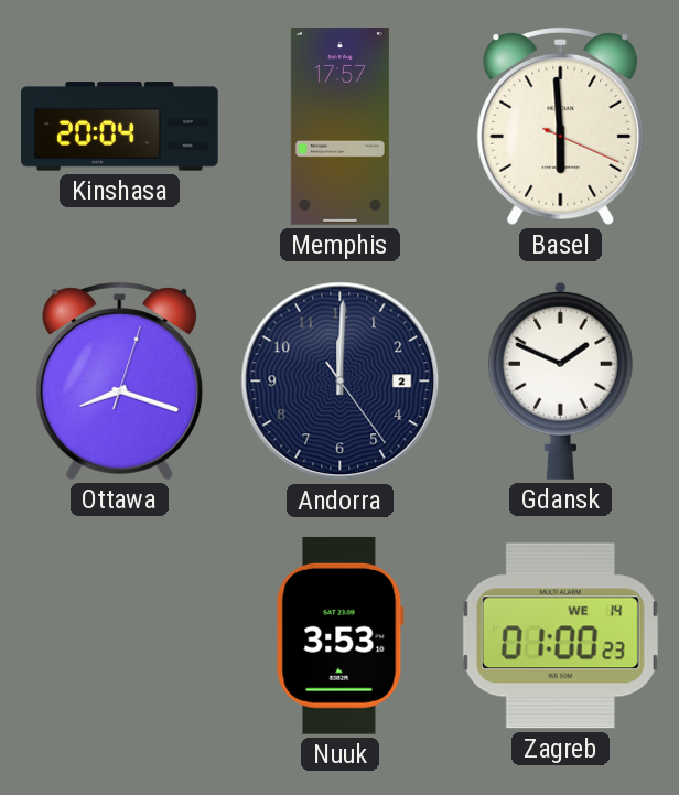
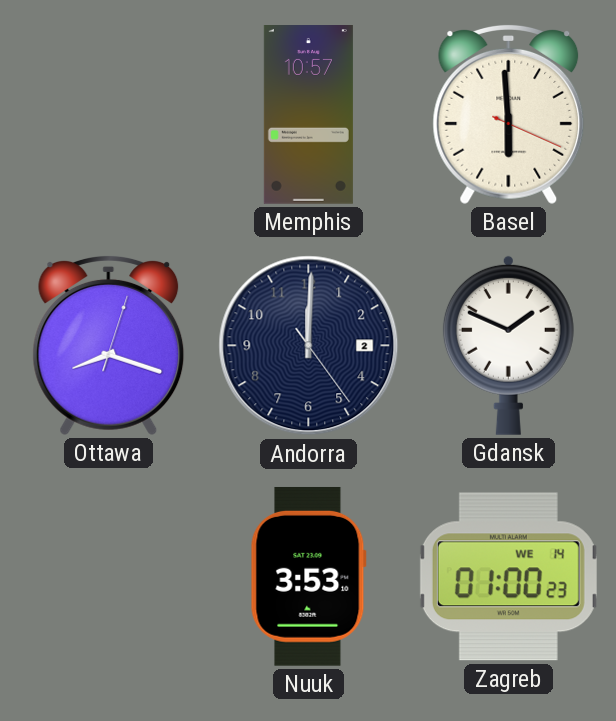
Kinshasa: 20:04 -> none (120, 127)
Memphis: 17:57 -> 10:57 (308, 115)
